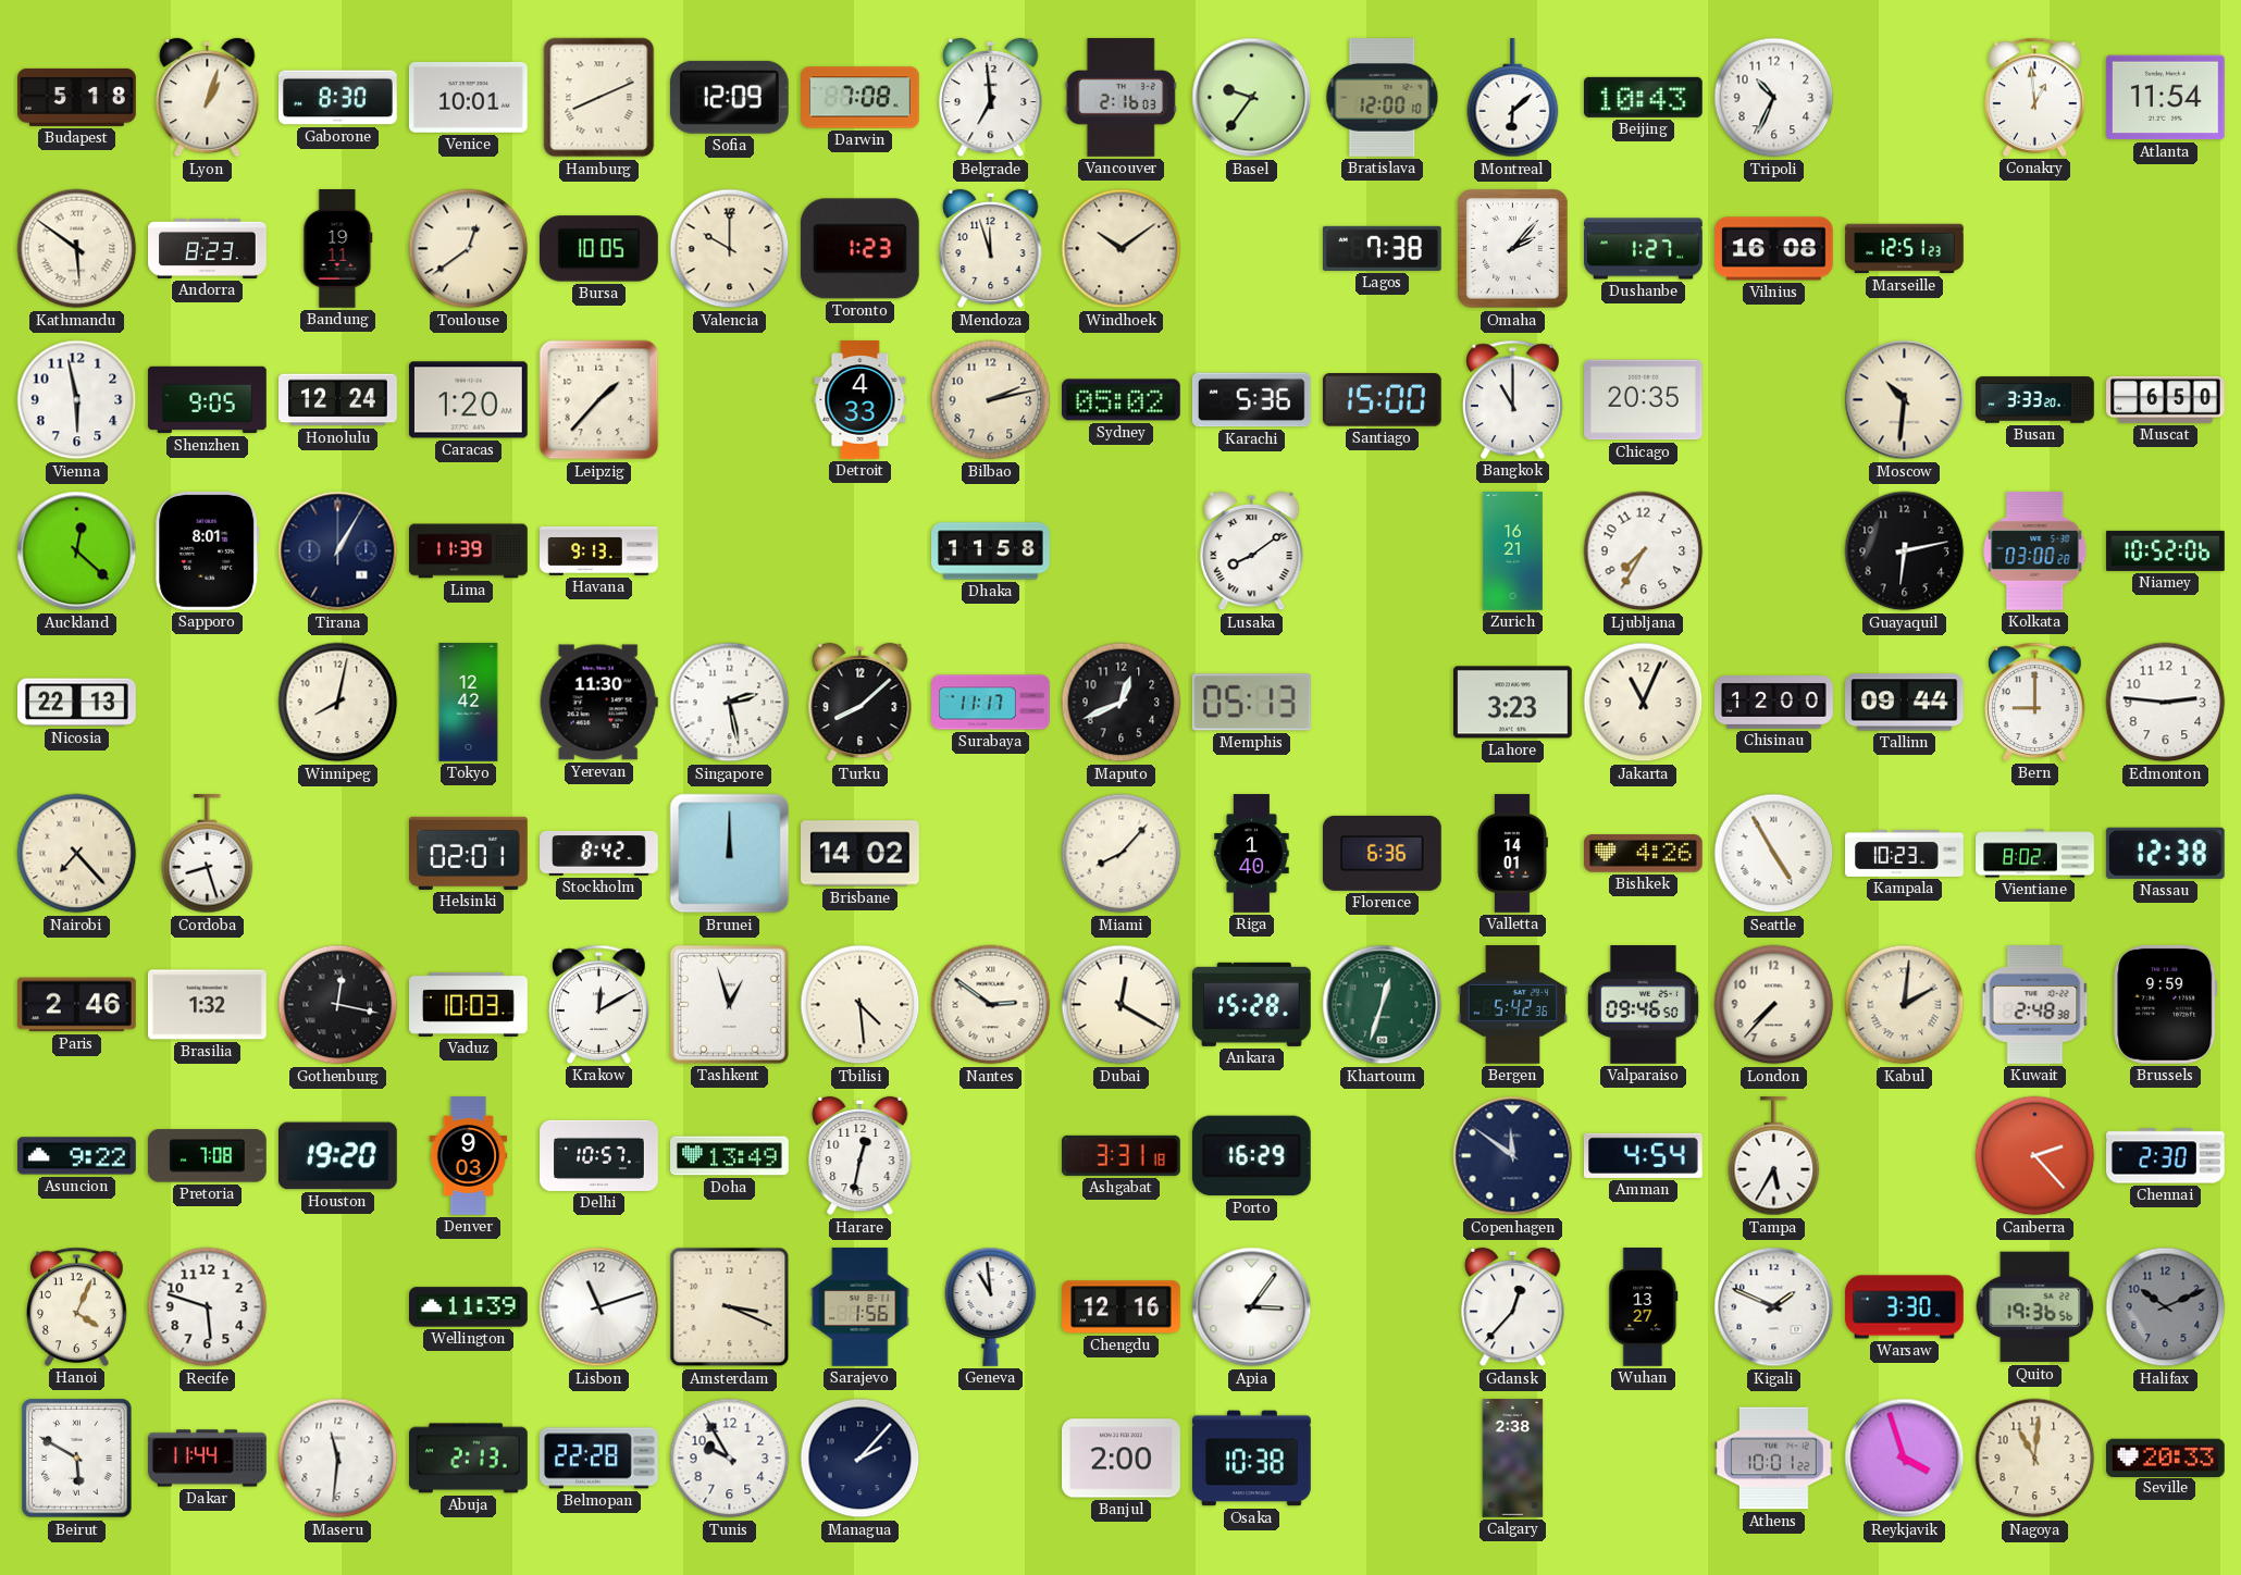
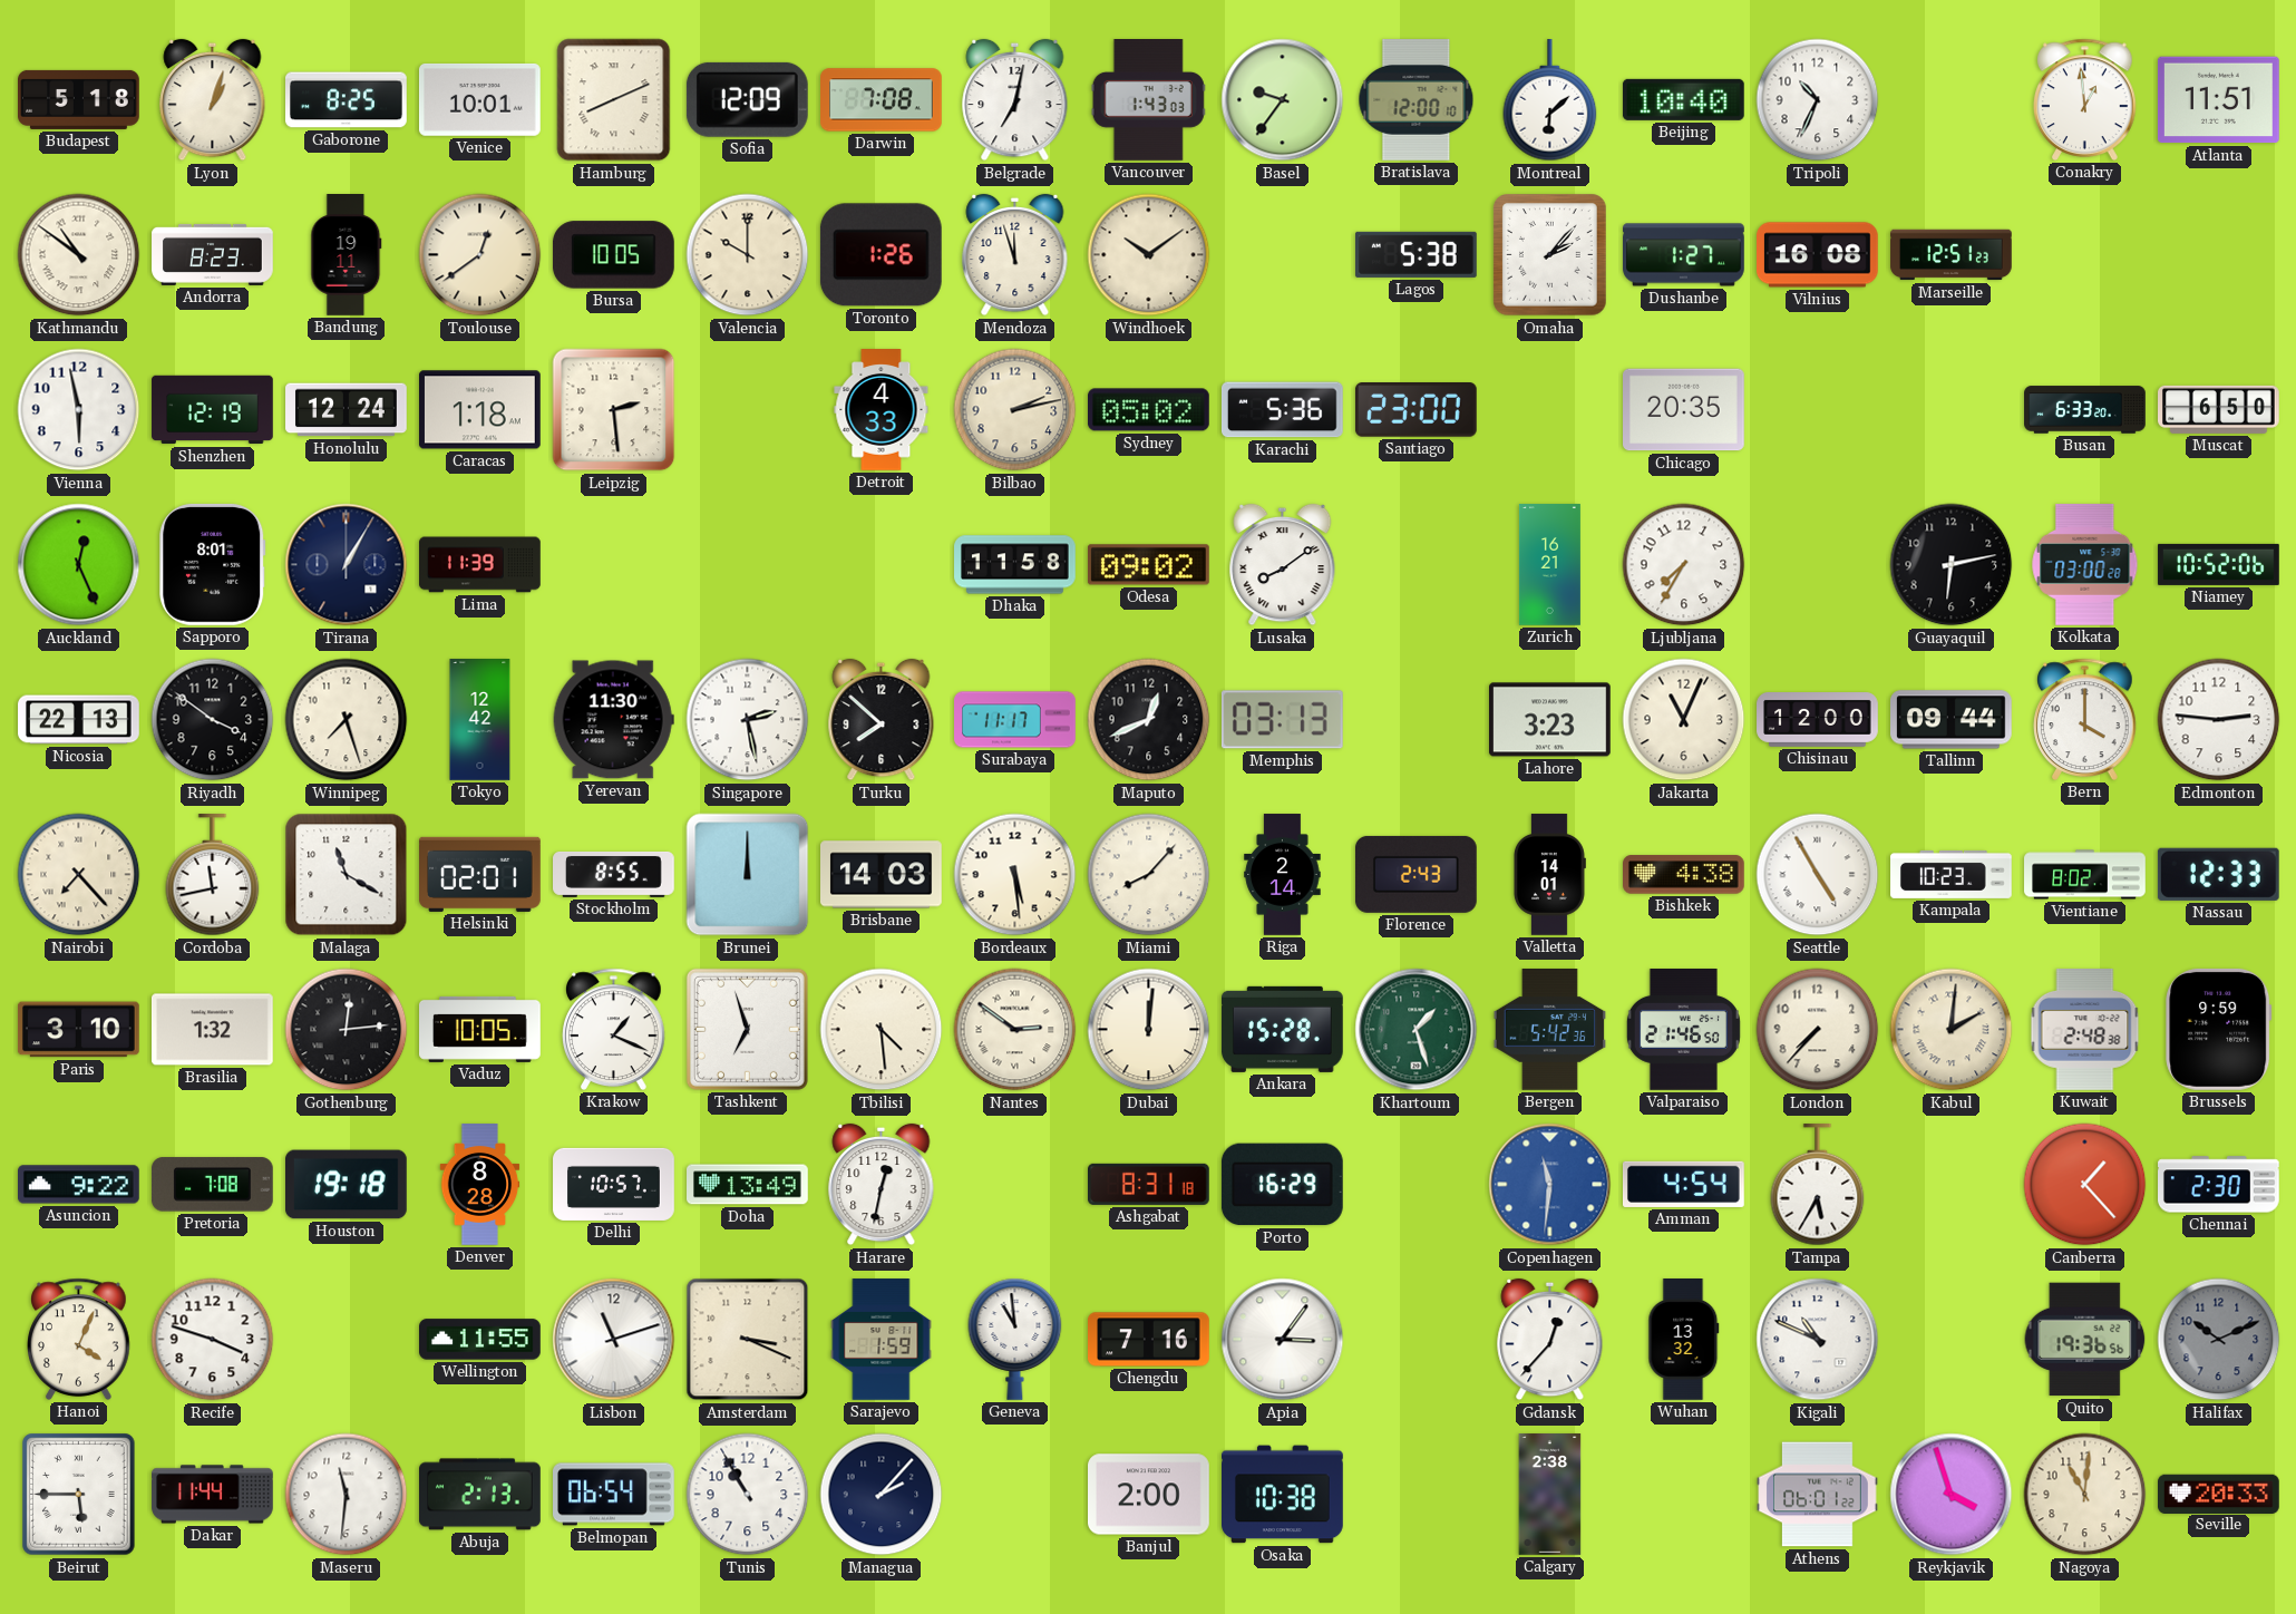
Gaborone: 8:30 -> 8:25 (347, 100)
Belgrade: 6:59 -> 7:02 (1015, 100)
Vancouver: 2:16 -> 1:43 (1148, 100)
Beijing: 10:43 -> 10:40 (1683, 99)
Atlanta: 11:54 -> 11:51 (2218, 100)
Kathmandu: 5:51 -> 10:51 (79, 255)
Toronto: 1:23 -> 1:26 (881, 255)
Lagos: 7:38 -> 5:38 (1417, 254)
Shenzhen: 9:05 -> 12:19 (213, 410)
Caracas: 1:20 -> 1:18 (480, 410)
Leipzig: 1:37 -> 2:29 (614, 410)
Santiago: 15:00 -> 23:00 (1415, 410)
Bangkok: 11:00 -> none (1513, 399)
Moscow: 10:31 -> none (1905, 400)
Busan: 3:33 -> 6:33 (2085, 410)
Auckland: 12:22 -> 12:26 (79, 565)
Havana: 9:13 -> none (599, 551)
Odesa: none -> 09:02 (1148, 565)
Riyadh: none -> 3:51 (213, 720)
Winnipeg: 8:02 -> 7:27 (347, 720)
Turku: 8:08 -> 7:52 (882, 720)
Memphis: 05:13 -> 03:13 (1282, 720)
Bern: 9:00 -> 4:00 (2085, 719)
Cordoba: 8:27 -> 11:43 (213, 876)
Malaga: none -> 11:20 (347, 875)
Stockholm: 8:42 -> 8:55 (614, 874)
Brisbane: 14:02 -> 14:03 (882, 875)
Bordeaux: none -> 5:29 (1015, 875)
Riga: 1:40 -> 2:14 (1283, 875)
Florence: 6:36 -> 2:43 (1415, 874)
Bishkek: 4:26 -> 4:38 (1684, 875)
Nassau: 12:38 -> 12:33 (2218, 874)
Paris: 2:46 -> 3:10 (78, 1030)
Gothenburg: 12:17 -> 12:14 (347, 1030)
Vaduz: 10:03 -> 10:05 (480, 1029)
Krakow: 12:10 -> 1:19 (614, 1029)
Tashkent: 12:57 -> 6:57 (747, 1029)
Dubai: 12:20 -> 12:01 (1149, 1030)
Khartoum: 12:33 -> 1:27 (1417, 1030)
Valparaiso: 09:46 -> 21:46 (1683, 1030)
Houston: 19:20 -> 19:18 (347, 1185)
Denver: 9:03 -> 8:28 (480, 1185)
Ashgabat: 3:31 -> 8:31 (1149, 1184)
Copenhagen: 11:51 -> 11:31 (1550, 1185)
Copenhagen dial: navy -> blue (1550, 1185)
Canberra: 2:23 -> 1:23 (2085, 1185)
Recife: 5:48 -> 3:48 (213, 1340)
Wellington: 11:39 -> 11:55 (480, 1340)
Sarajevo: 1:56 -> 1:59 (882, 1340)
Chengdu: 12:16 -> 7:16 (1149, 1340)
Wuhan: 13:27 -> 13:32 (1684, 1340)
Kigali: 1:49 -> 10:49 (1818, 1340)
Warsaw: 3:30 -> none (1905, 1307)
Beirut: 5:50 -> 5:45 (79, 1495)
Belmopan: 22:28 -> 06:54 (614, 1495)
Tunis: 9:55 -> 10:55 (748, 1495)
Athens: 10:01 -> 06:01 (1818, 1495)
